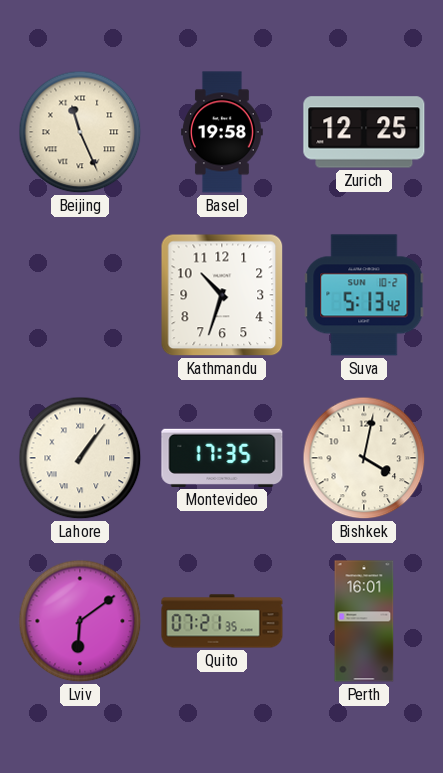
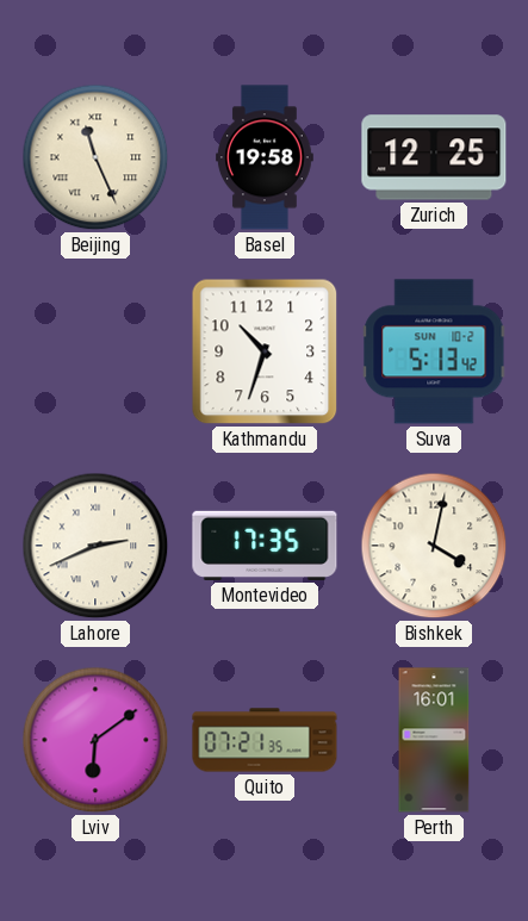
Lahore: 1:06 -> 2:41 (95, 546)
